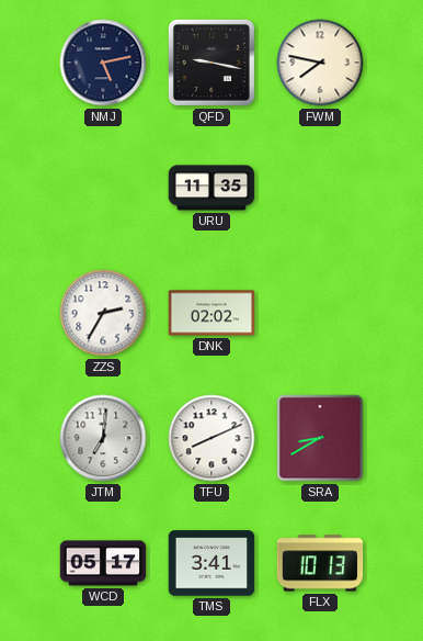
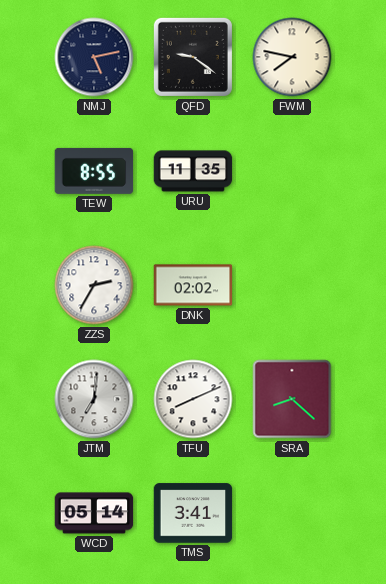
QFD: 9:17 -> 9:21 (193, 57)
TEW: none -> 8:55 (94, 171)
SRA: 8:40 -> 8:22 (292, 399)
WCD: 05:17 -> 05:14 (94, 513)
FLX: 10:13 -> none (320, 563)
